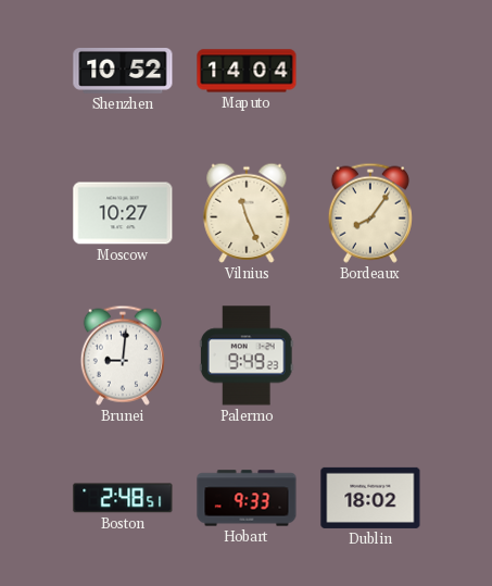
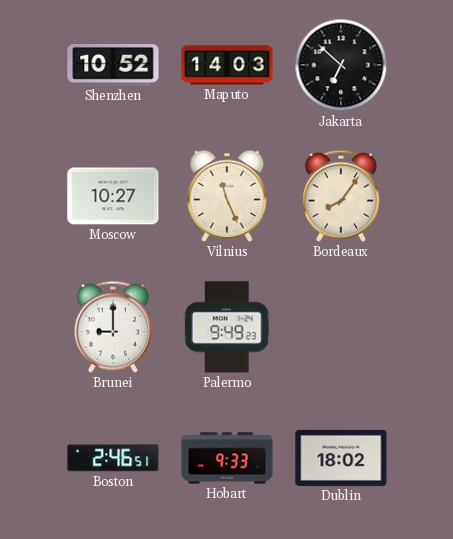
Maputo: 14:04 -> 14:03 (227, 65)
Jakarta: none -> 6:52 (341, 65)
Brunei: 9:01 -> 9:00 (113, 327)
Boston: 2:48 -> 2:46 (113, 458)
